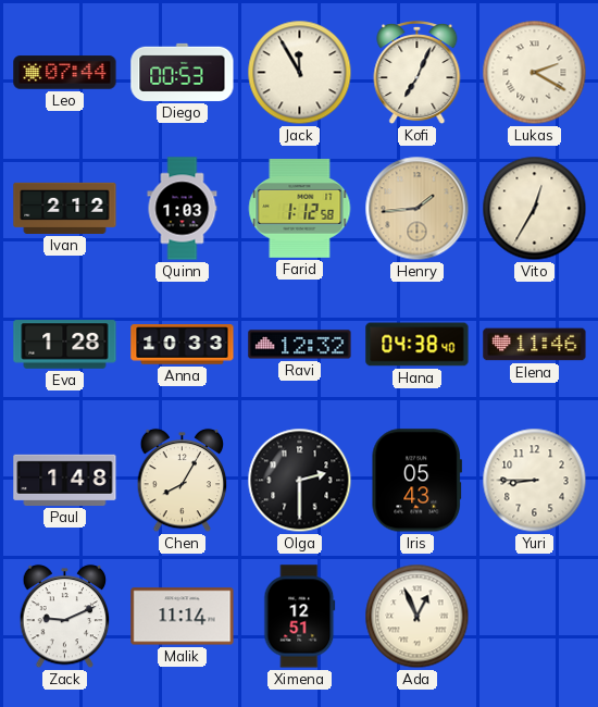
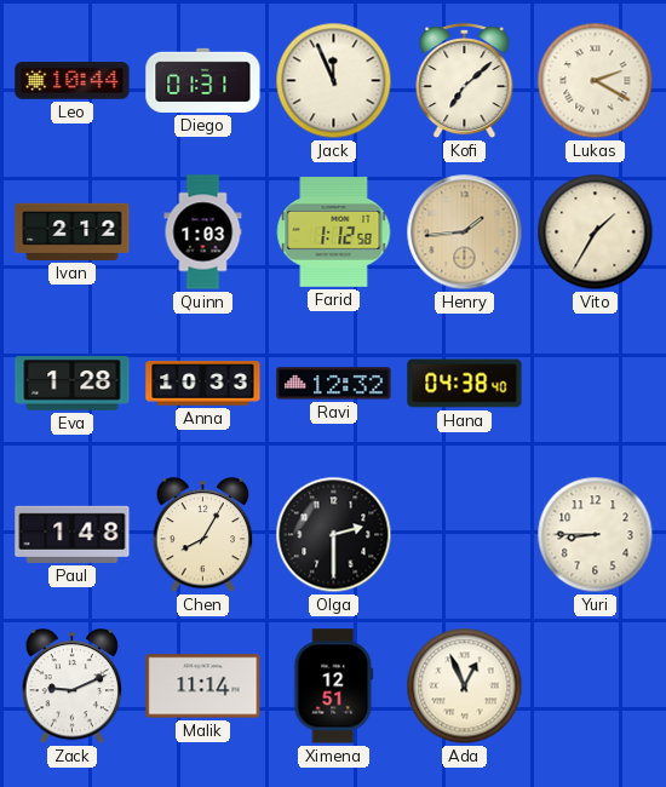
Leo: 07:44 -> 10:44 (73, 81)
Diego: 00:53 -> 01:31 (203, 80)
Jack: 11:55 -> 11:56 (334, 81)
Kofi: 7:04 -> 7:08 (465, 82)
Vito: 12:35 -> 1:35 (596, 232)
Elena: 11:46 -> none (535, 345)
Iris: 05:43 -> none (416, 481)
